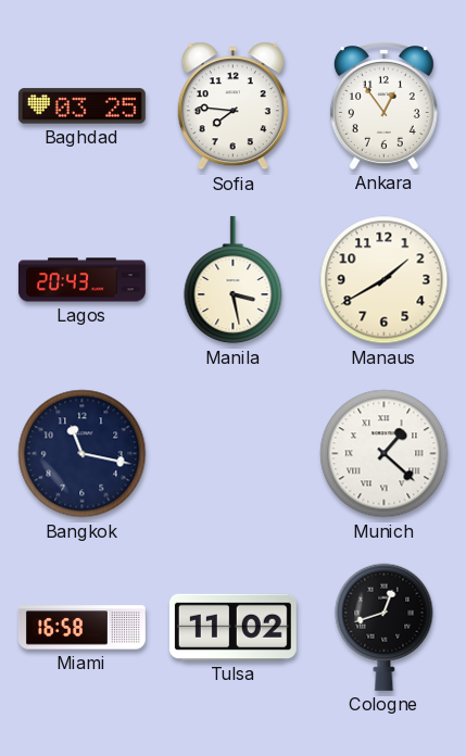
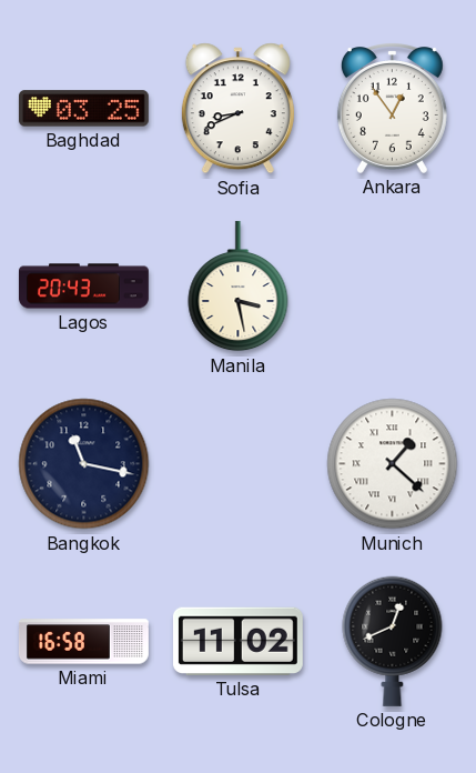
Sofia: 7:46 -> 8:41 (237, 109)
Manaus: 1:40 -> none (385, 280)
Cologne: 12:42 -> 12:41 (393, 641)
